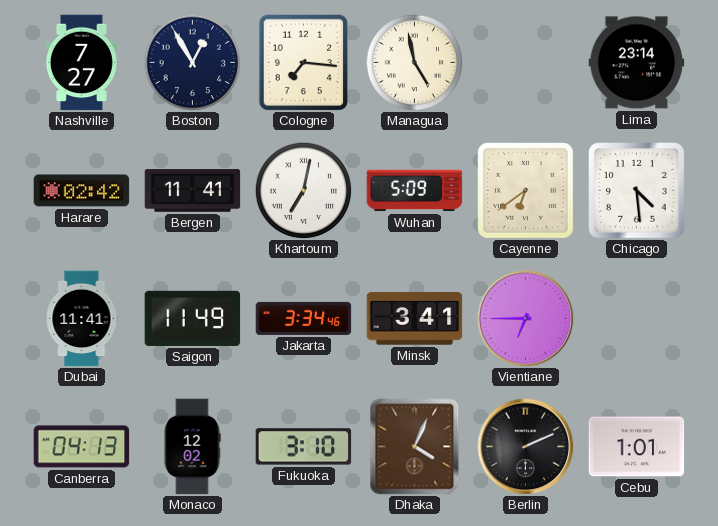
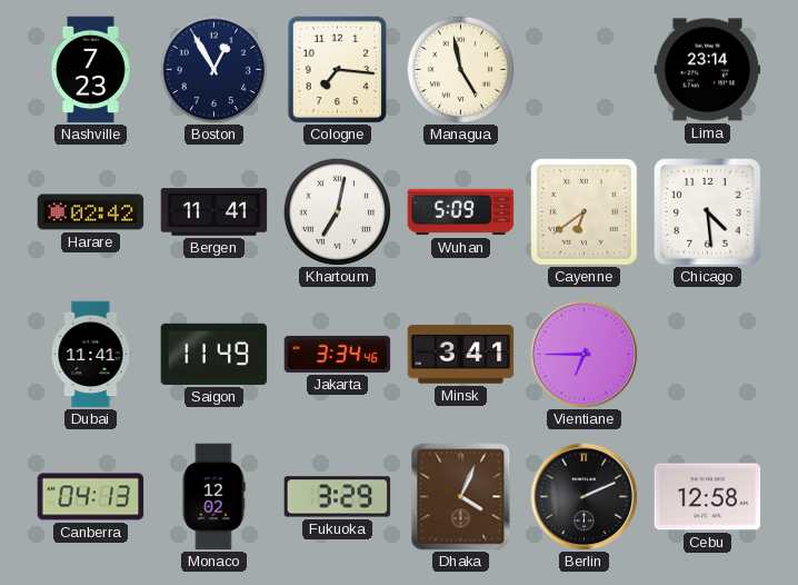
Nashville: 7:27 -> 7:23 (90, 70)
Fukuoka: 3:10 -> 3:29 (338, 497)
Cebu: 1:01 -> 12:58 (708, 497)
